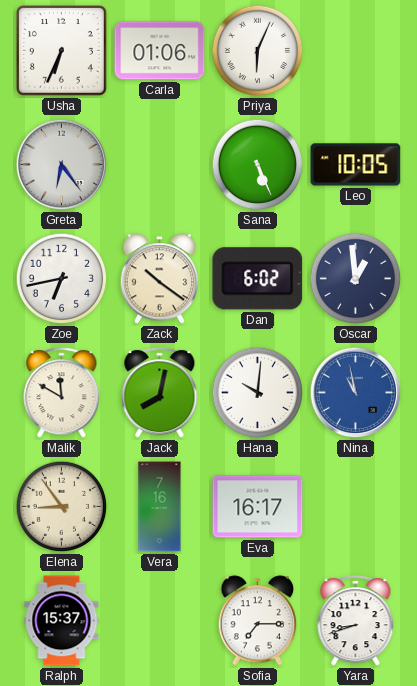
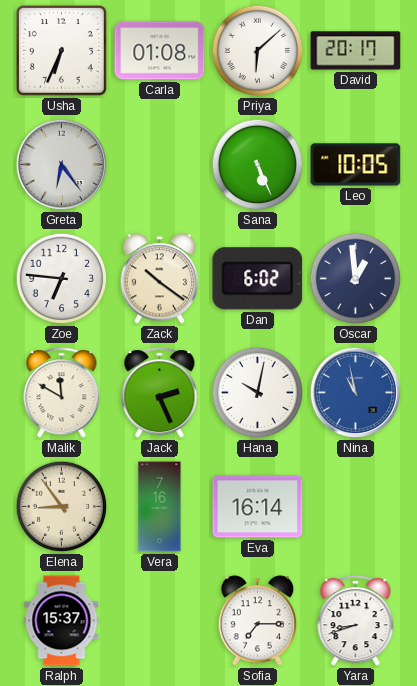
Carla: 01:06 -> 01:08 (160, 51)
Priya: 6:04 -> 6:08 (258, 51)
David: none -> 20:17 (356, 51)
Zoe: 6:43 -> 6:46 (62, 279)
Jack: 8:02 -> 2:26 (160, 393)
Hana: 10:01 -> 10:02 (258, 393)
Eva: 16:17 -> 16:14 (258, 507)
